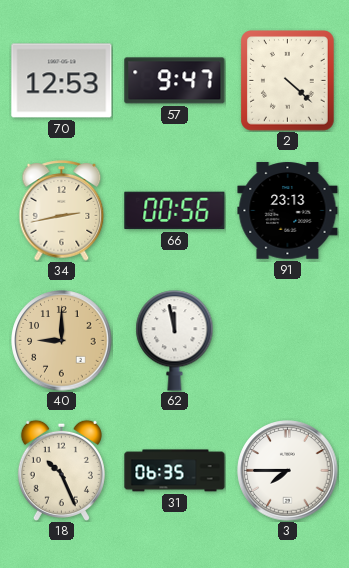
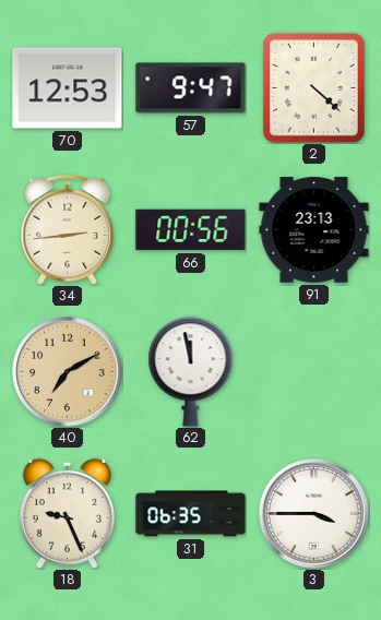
34: 2:43 -> 2:44 (68, 230)
40: 9:00 -> 7:10 (68, 372)
18: 10:26 -> 9:26 (67, 513)
3: 7:45 -> 3:45 (314, 514)
